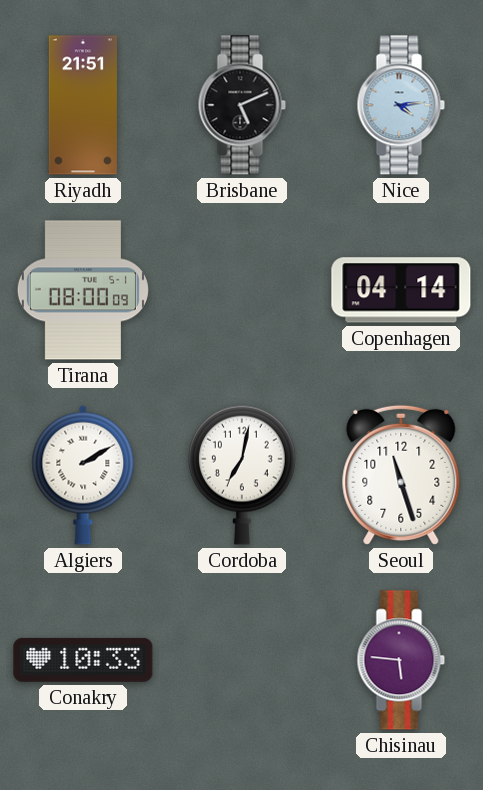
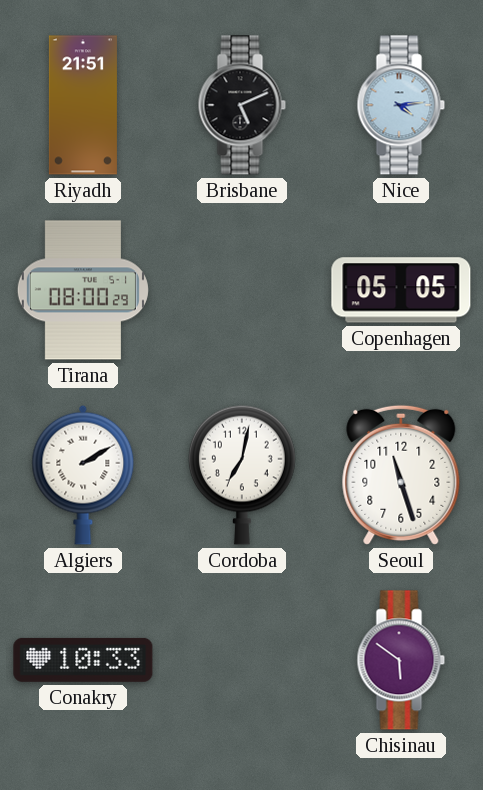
Tirana: 08:00:09 -> 08:00:29 (83, 290)
Copenhagen: 04:14 -> 05:05 (401, 290)
Chisinau: 5:46 -> 5:51 (401, 660)
